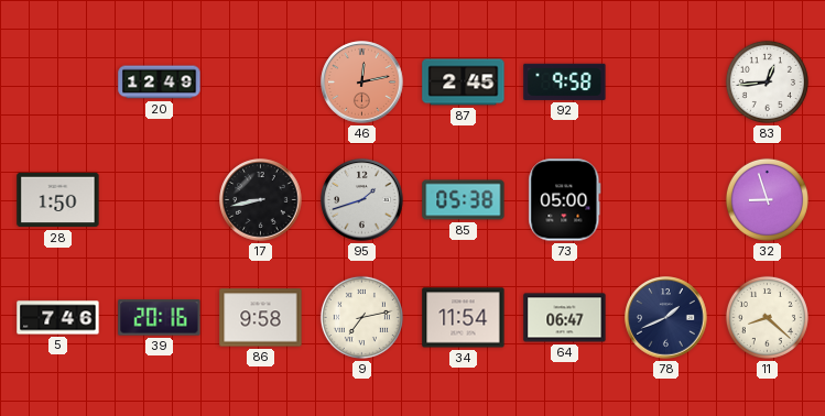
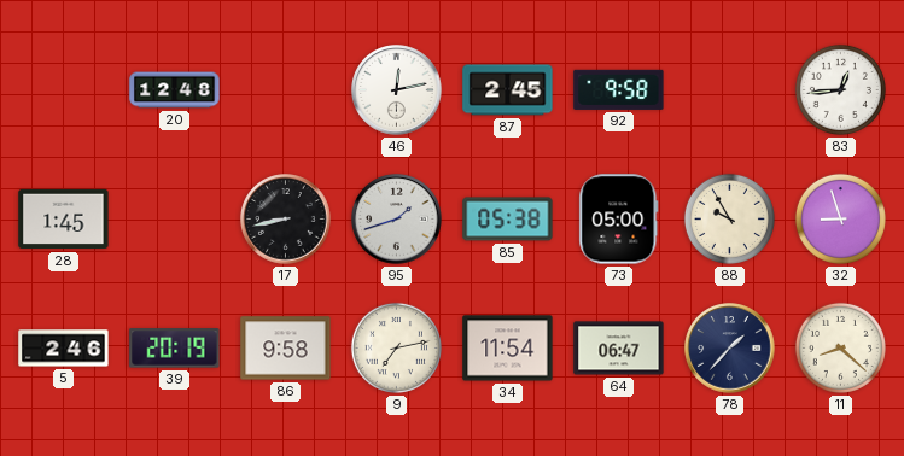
20: 12:49 -> 12:48 (175, 90)
46 dial: salmon -> white (397, 90)
28: 1:50 -> 1:45 (64, 220)
88: none -> 9:55 (729, 218)
5: 7:46 -> 2:46 (64, 349)
39: 20:16 -> 20:19 (175, 349)
78: 1:41 -> 1:37 (730, 349)
